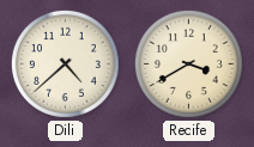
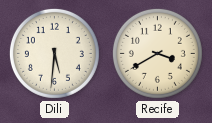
Dili: 4:38 -> 5:31 (54, 53)
